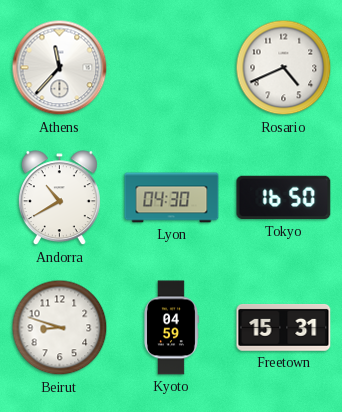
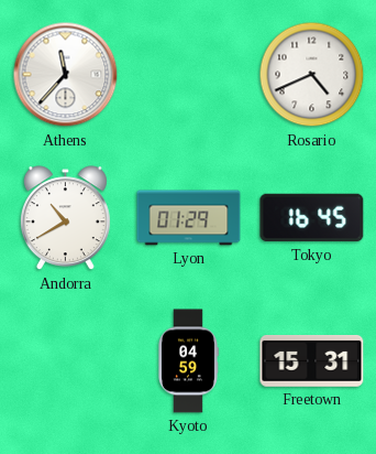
Lyon: 04:30 -> 01:29 (189, 218)
Tokyo: 16:50 -> 16:45 (312, 218)
Beirut: 8:48 -> none (60, 328)
